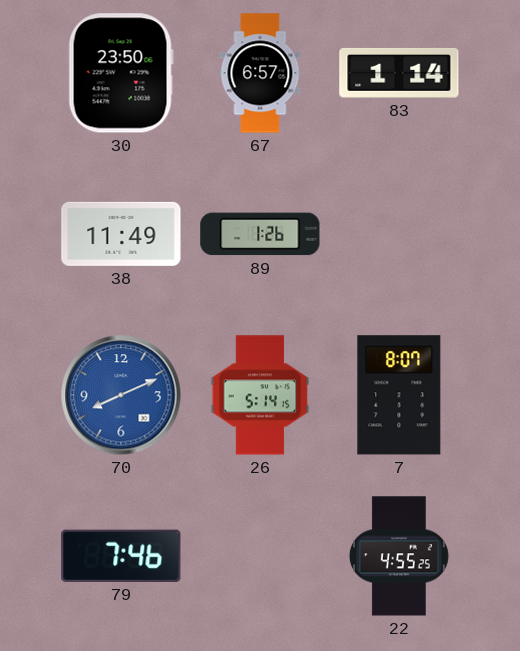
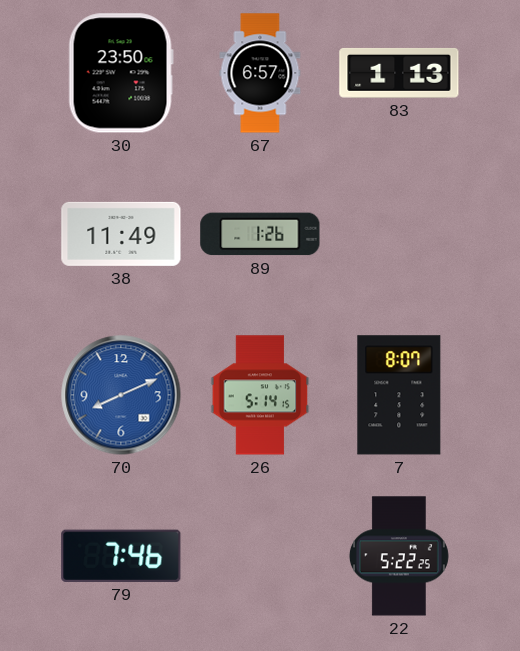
83: 1:14 -> 1:13 (399, 73)
22: 4:55 -> 5:22 (399, 556)
